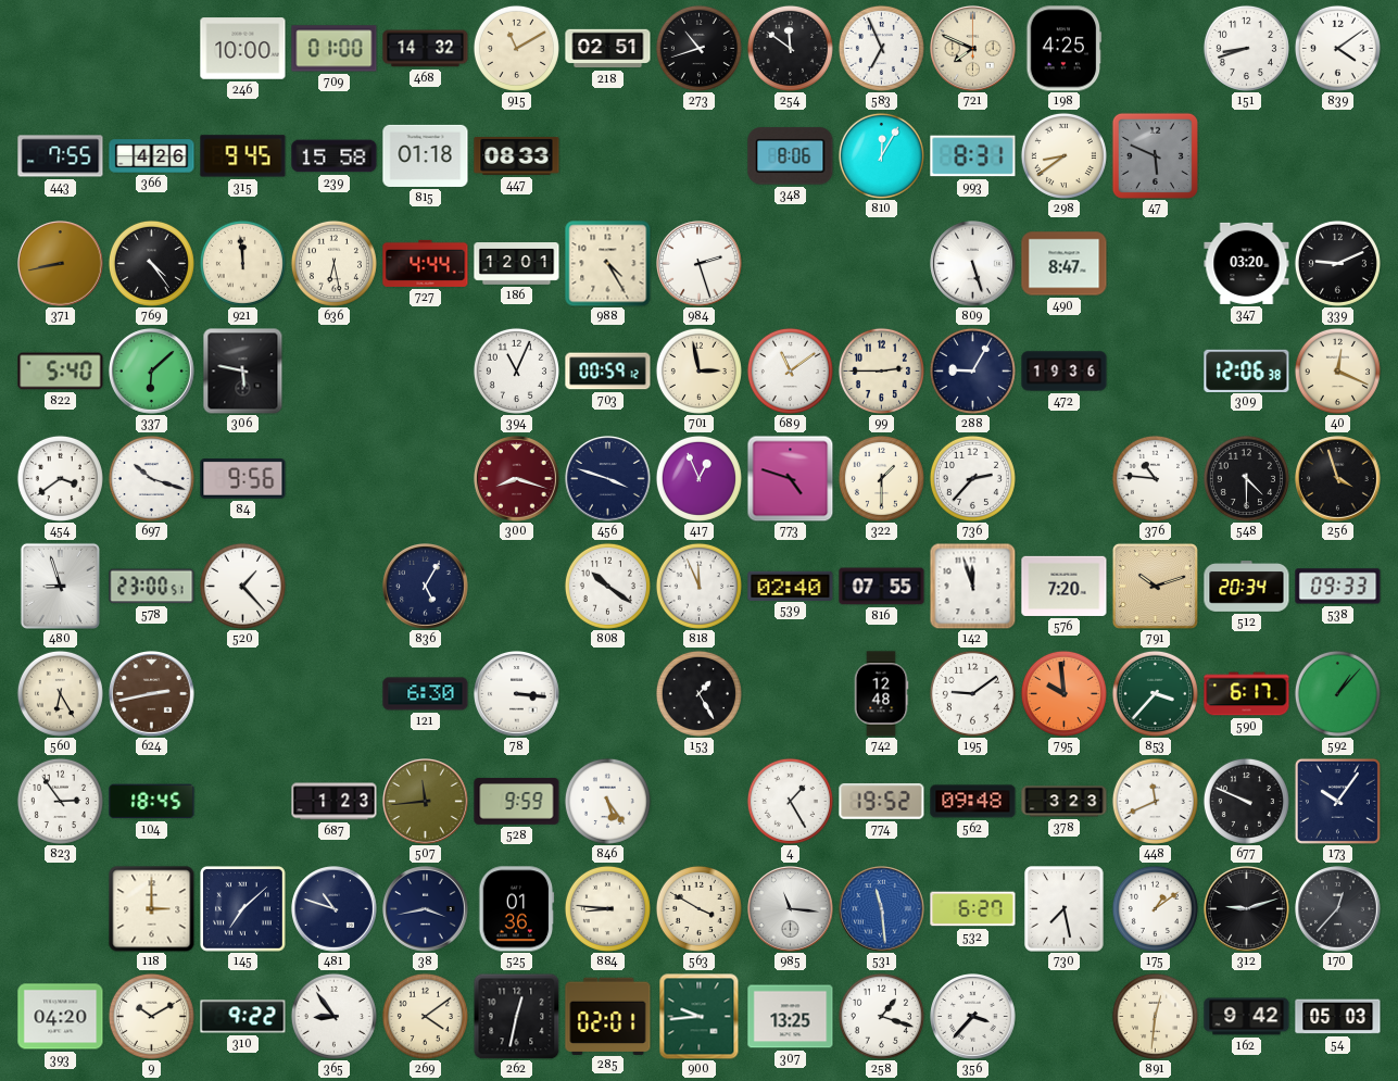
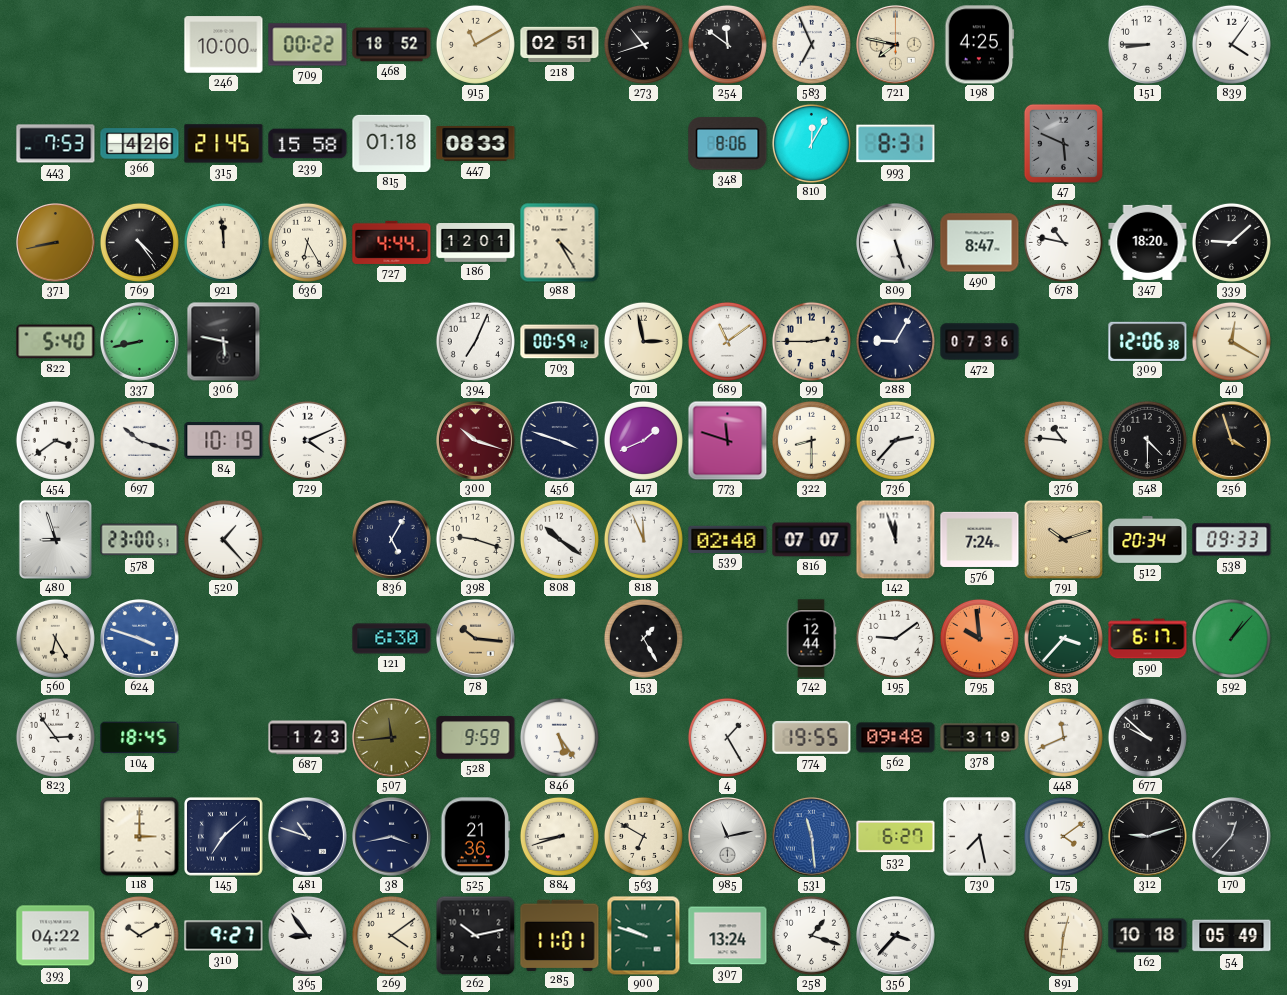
709: 01:00 -> 00:22 (308, 45)
468: 14:32 -> 18:52 (392, 45)
721: 7:49 -> 7:47 (896, 45)
151: 8:42 -> 8:45 (1147, 44)
839: 4:09 -> 4:06 (1231, 44)
443: 7:55 -> 7:53 (56, 144)
315: 9:45 -> 21:45 (224, 144)
298: 8:39 -> none (1063, 155)
636: 6:28 -> 6:25 (307, 242)
984: 2:27 -> none (700, 264)
678: none -> 10:47 (1063, 242)
347: 03:20 -> 18:20 (1148, 242)
339: 9:11 -> 9:08 (1231, 242)
337: 6:08 -> 8:43 (140, 342)
394: 11:04 -> 7:04 (475, 341)
472: 19:36 -> 07:36 (980, 342)
40: 12:19 -> 12:20 (1231, 341)
84: 9:56 -> 10:19 (224, 441)
729: none -> 4:11 (307, 440)
300: 8:18 -> 10:18 (476, 441)
417: 12:56 -> 1:41 (643, 440)
773: 4:48 -> 11:48 (727, 440)
322: 1:30 -> 8:30 (811, 440)
398: none -> 9:18 (475, 539)
816: 07:55 -> 07:07 (812, 540)
576: 7:20 -> 7:24 (980, 539)
624: 2:43 -> 3:48 (140, 639)
624 dial: brown -> blue (140, 639)
78: 3:16 -> 10:16 (476, 639)
78 dial: white -> champagne (476, 639)
742: 12:48 -> 12:44 (811, 639)
774: 19:52 -> 19:55 (812, 737)
378: 3:23 -> 3:19 (980, 738)
677: 9:49 -> 9:52 (1147, 737)
173: 10:06 -> none (1337, 801)
525: 01:36 -> 21:36 (476, 837)
884: 8:46 -> 8:42 (559, 836)
563: 3:50 -> 6:50 (643, 836)
985: 11:16 -> 11:13 (728, 837)
175: 1:09 -> 4:09 (1063, 836)
393: 04:20 -> 04:22 (56, 936)
310: 9:22 -> 9:27 (224, 936)
262: 12:32 -> 10:13 (475, 935)
285: 02:01 -> 11:01 (560, 935)
900: 9:44 -> 9:48 (644, 935)
307: 13:25 -> 13:24 (728, 936)
162: 9:42 -> 10:18 (1148, 936)
54: 05:03 -> 05:49 (1232, 936)
